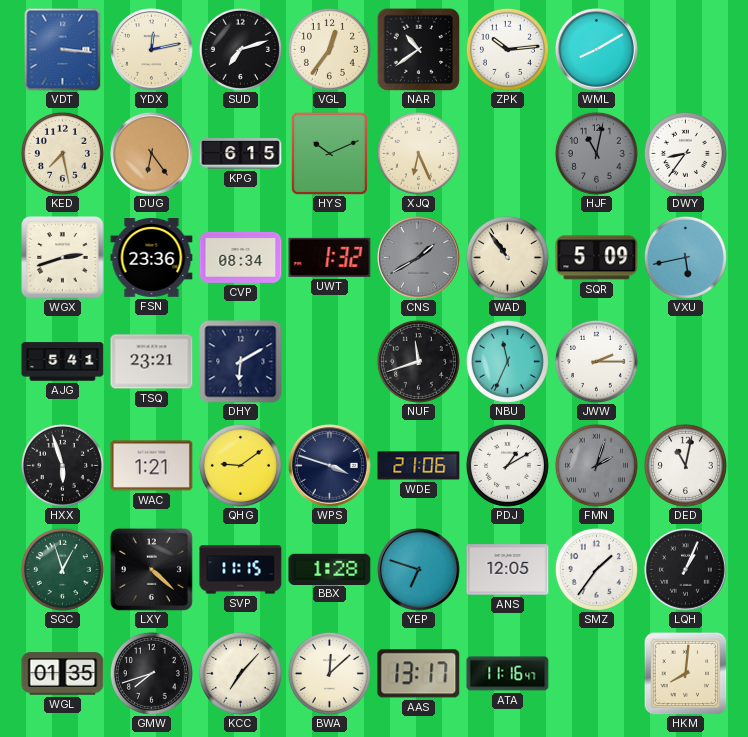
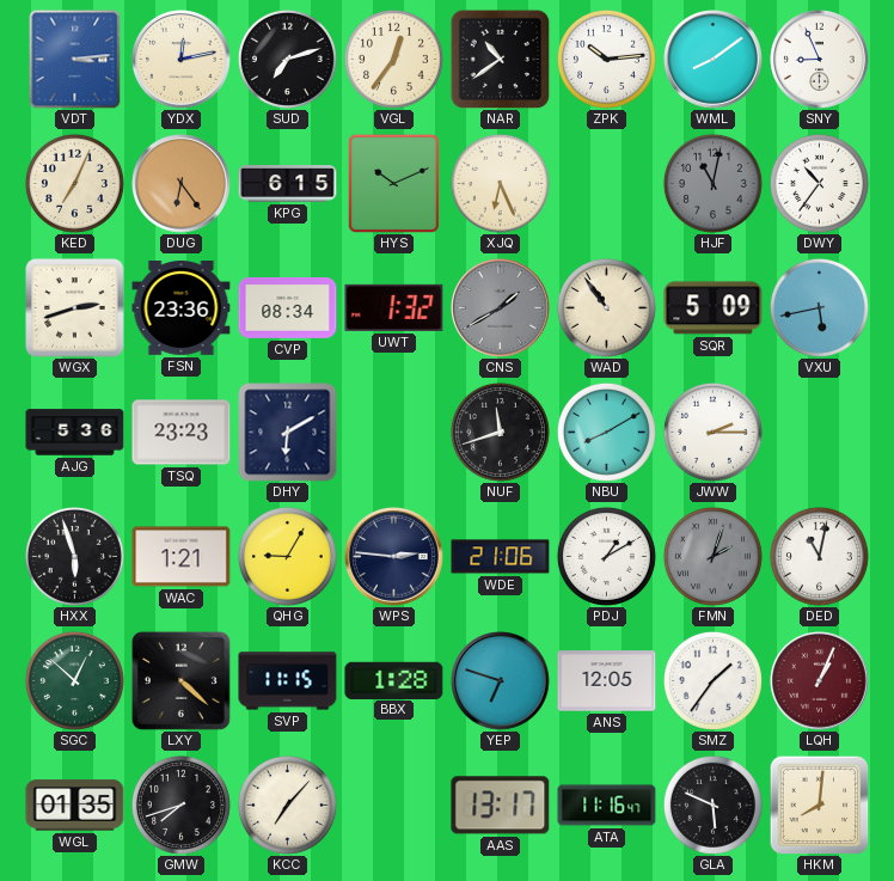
VDT: 3:16 -> 3:14 (75, 59)
WML: 8:10 -> 8:09 (714, 60)
SNY: none -> 8:56 (820, 60)
KED: 7:28 -> 7:04 (74, 183)
DWY: 8:36 -> 10:36 (819, 183)
AJG: 5:41 -> 5:36 (75, 433)
TSQ: 23:21 -> 23:23 (182, 433)
NBU: 11:34 -> 8:10 (606, 432)
QHG: 9:09 -> 9:05 (287, 556)
WPS: 3:48 -> 2:46 (394, 557)
SGC: 12:57 -> 12:52 (74, 680)
LQH dial: black -> burgundy (820, 681)
BWA: 12:08 -> none (329, 673)
GLA: none -> 5:49 (712, 804)
